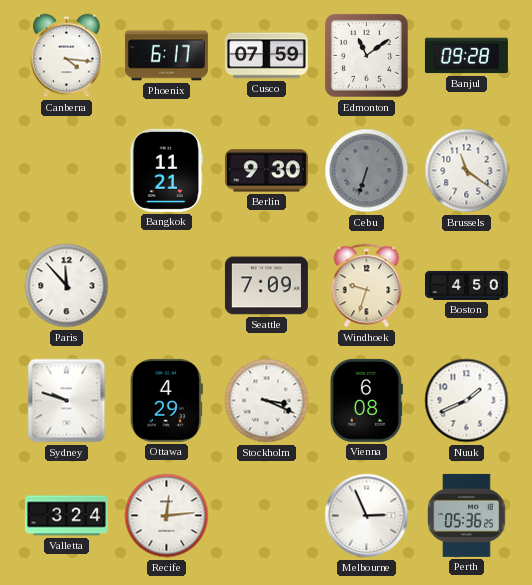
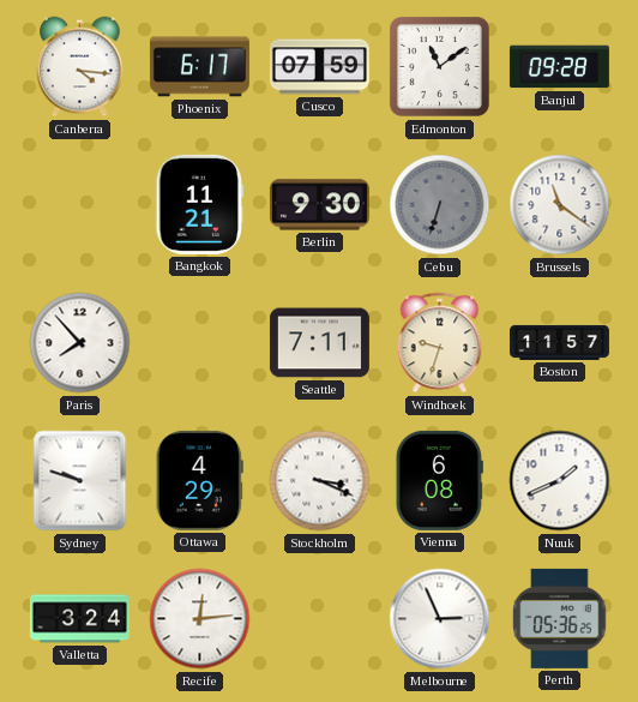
Paris: 11:53 -> 7:53 (80, 343)
Seattle: 7:09 -> 7:11 (319, 343)
Boston: 4:50 -> 11:57 (559, 342)
